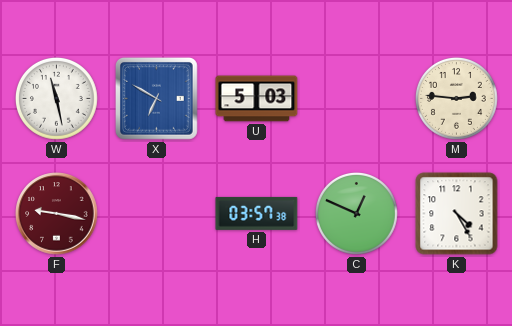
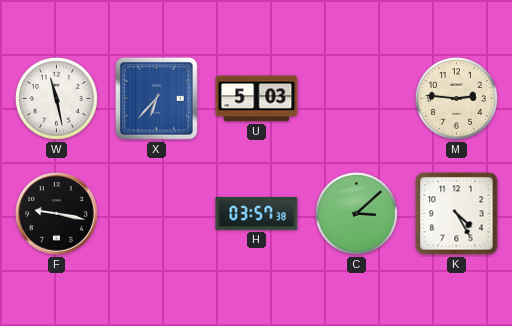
X: 6:50 -> 6:37 (157, 98)
F dial: burgundy -> black (57, 214)
C: 12:49 -> 3:08 (356, 213)
